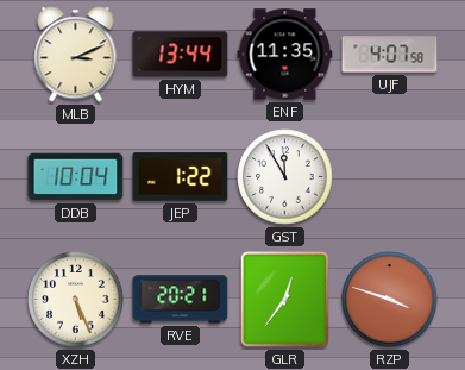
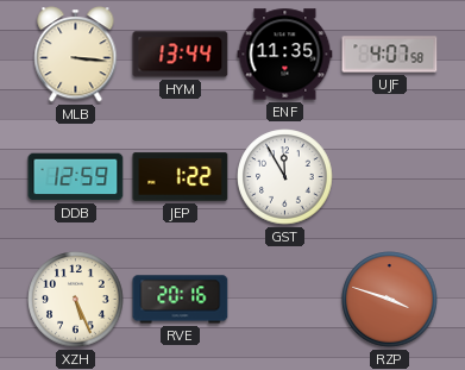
MLB: 3:11 -> 3:16 (76, 55)
DDB: 10:04 -> 12:59 (76, 177)
RVE: 20:21 -> 20:16 (181, 300)
GLR: 12:36 -> none (284, 299)
